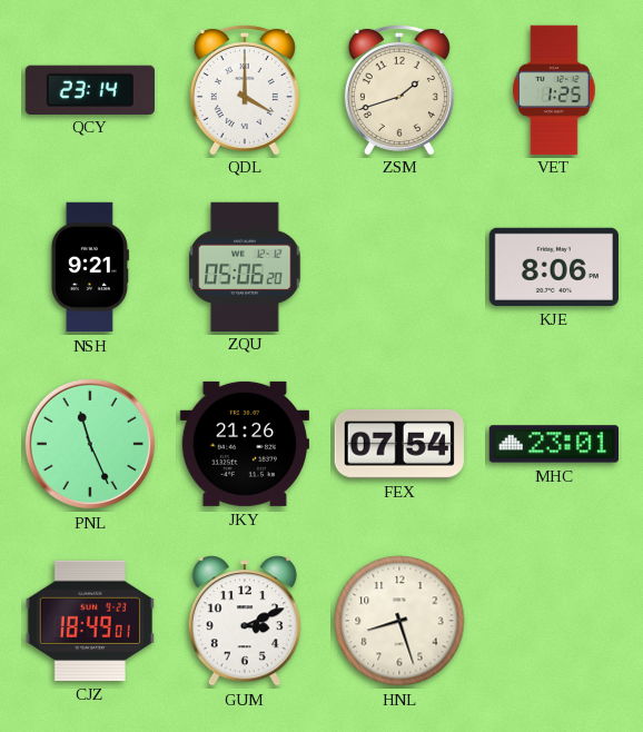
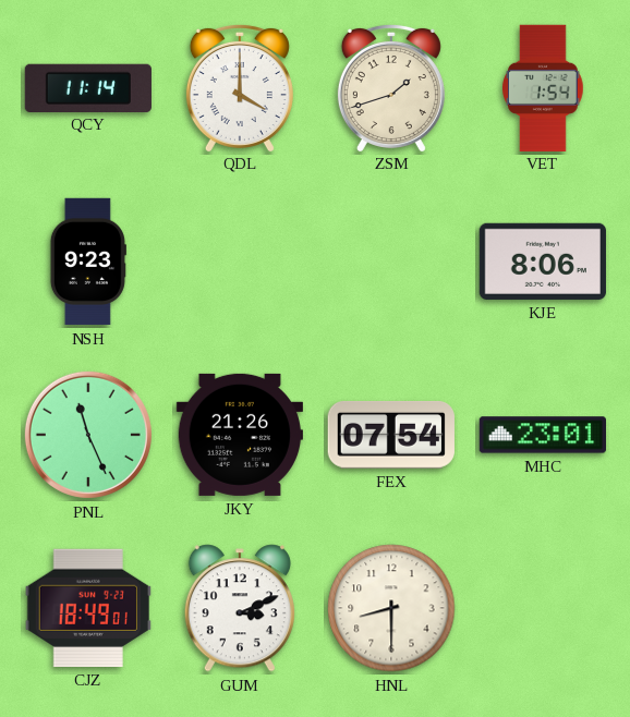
QCY: 23:14 -> 11:14 (88, 87)
VET: 1:25 -> 1:54 (544, 87)
NSH: 9:21 -> 9:23 (88, 262)
ZQU: 05:06 -> none (245, 266)
HNL: 8:27 -> 8:30 (391, 608)
